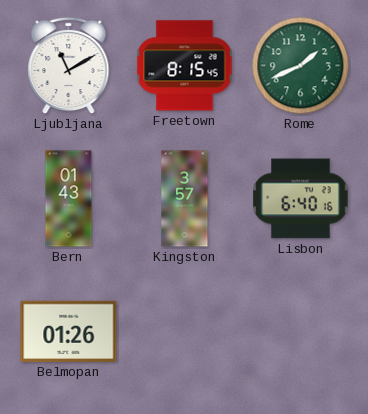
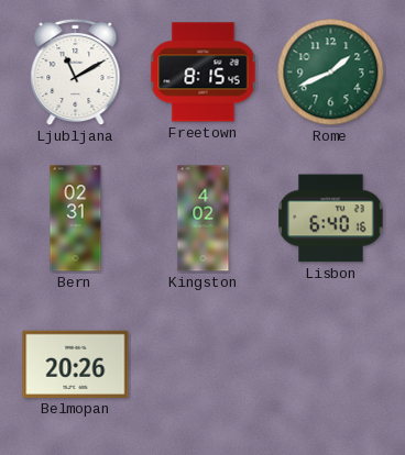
Bern: 01:43 -> 02:31 (76, 219)
Kingston: 3:57 -> 4:02 (204, 219)
Belmopan: 01:26 -> 20:26 (76, 364)
